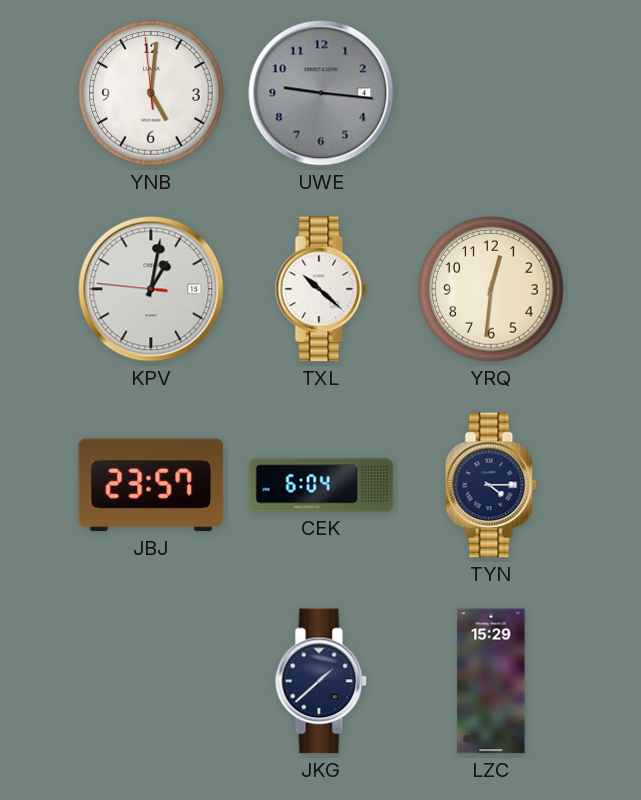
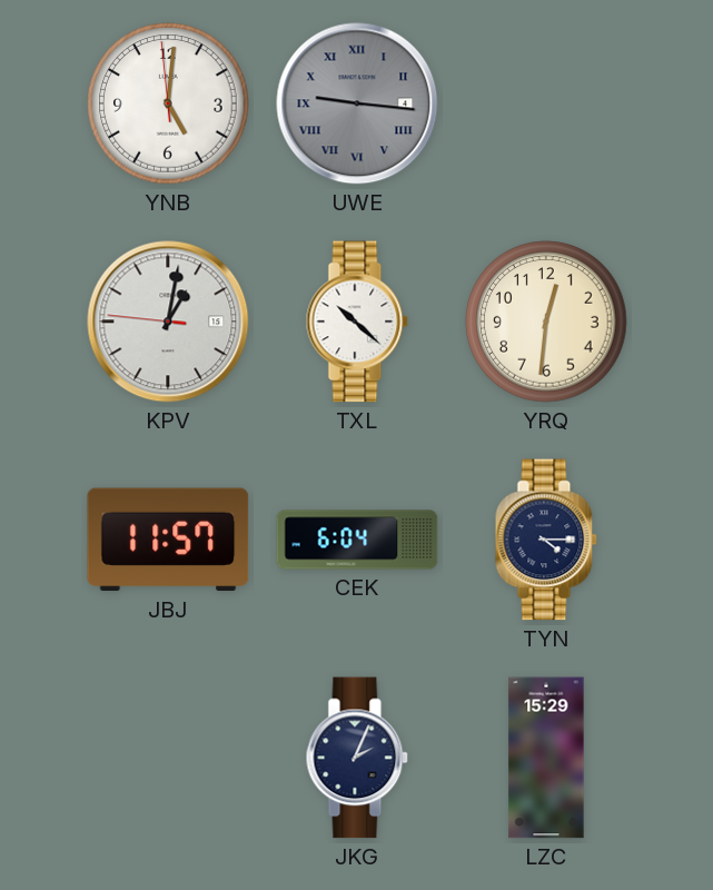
UWE numerals: Arabic -> Roman (357, 103)
JBJ: 23:57 -> 11:57 (168, 540)
JKG: 1:38 -> 2:04 (357, 758)
